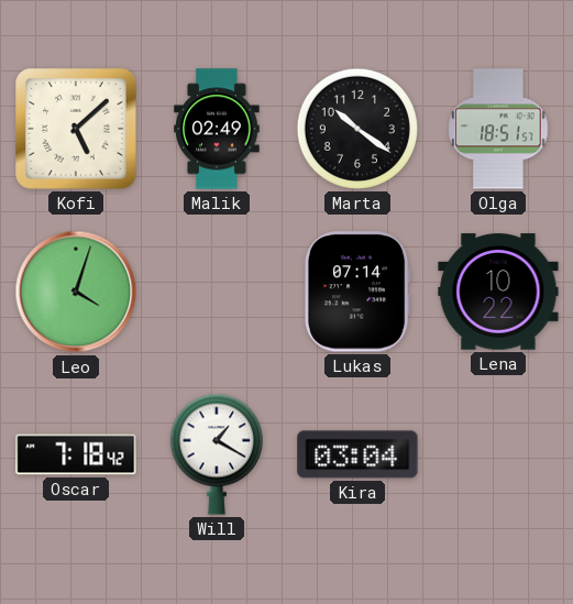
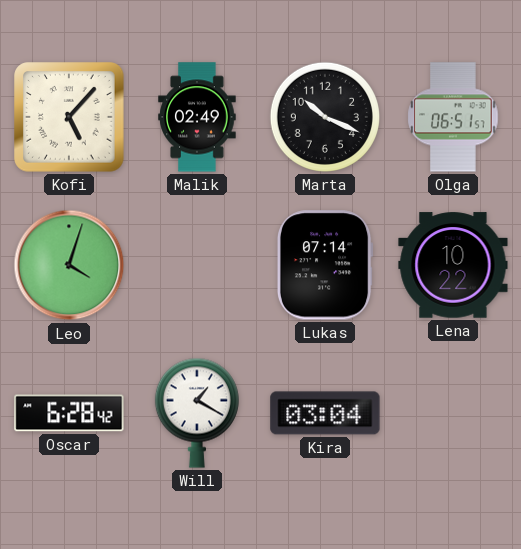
Kofi: 5:08 -> 5:07 (69, 117)
Marta: 10:21 -> 10:19 (325, 117)
Olga: 18:51 -> 06:51 (453, 117)
Oscar: 7:18 -> 6:28 (69, 413)
